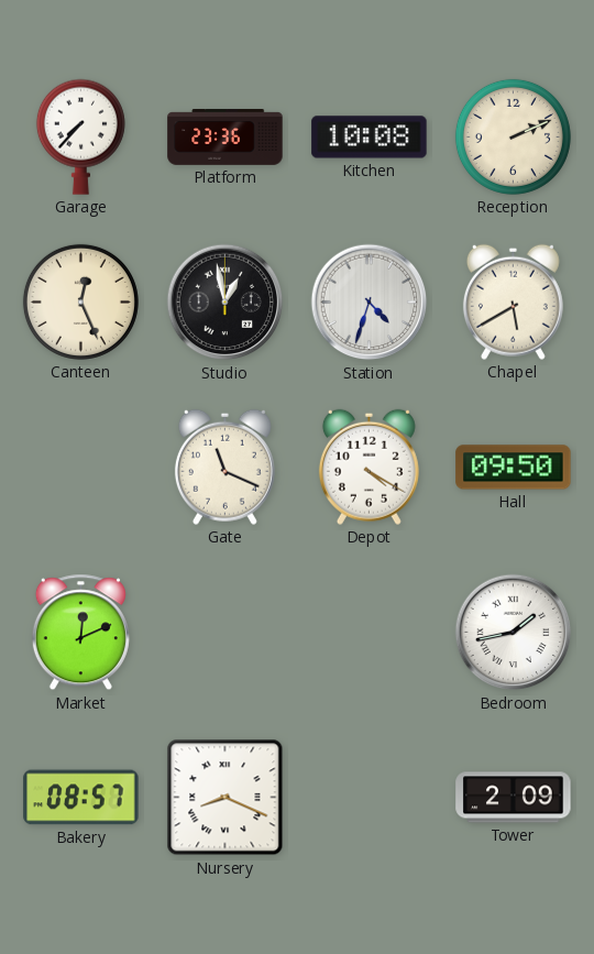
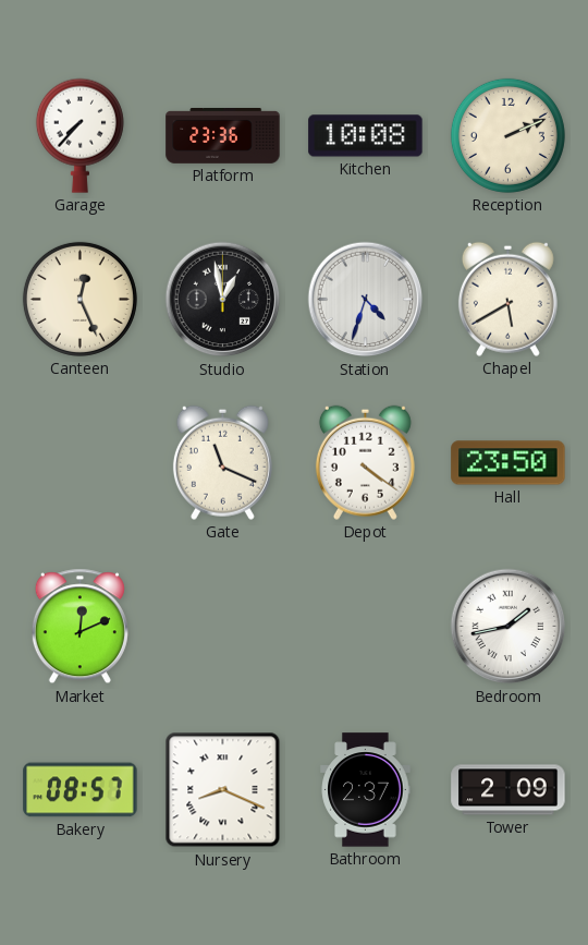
Depot: 4:20 -> 4:21 (365, 462)
Hall: 09:50 -> 23:50 (509, 463)
Bathroom: none -> 2:37 (366, 790)
